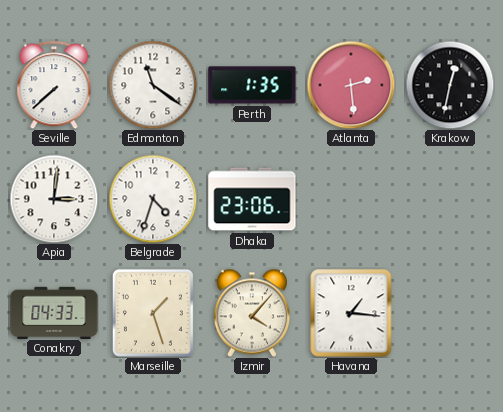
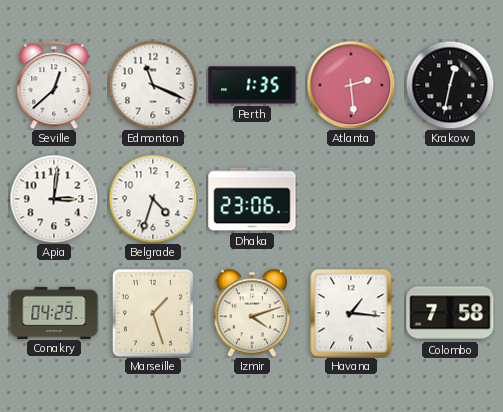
Seville: 7:38 -> 12:38 (54, 85)
Edmonton: 11:21 -> 11:19 (153, 85)
Conakry: 04:33 -> 04:29 (54, 312)
Izmir: 4:07 -> 4:12 (251, 313)
Colombo: none -> 7:58 (450, 313)
